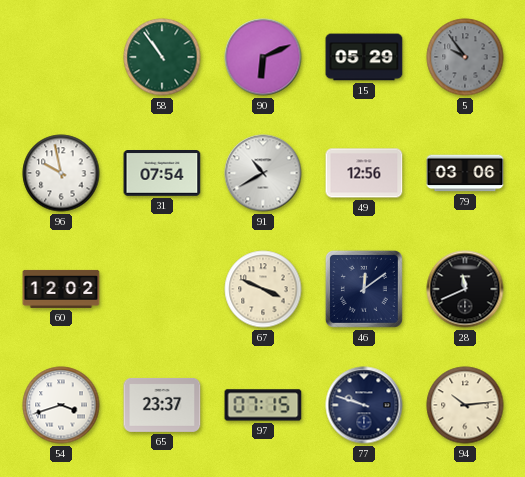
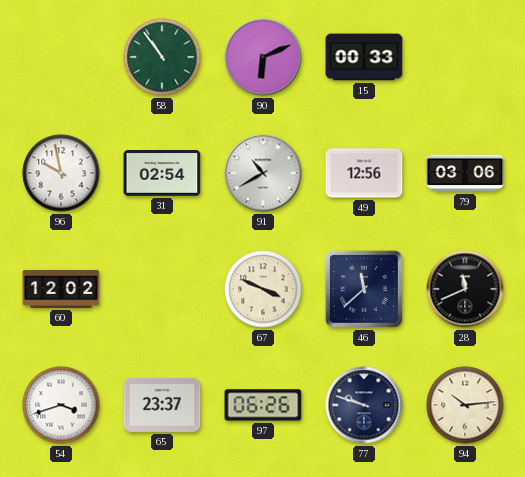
15: 05:29 -> 00:33 (364, 57)
5: 9:54 -> none (465, 57)
31: 07:54 -> 02:54 (162, 174)
46: 12:09 -> 11:38 (364, 289)
97: 07:15 -> 06:26 (263, 405)
